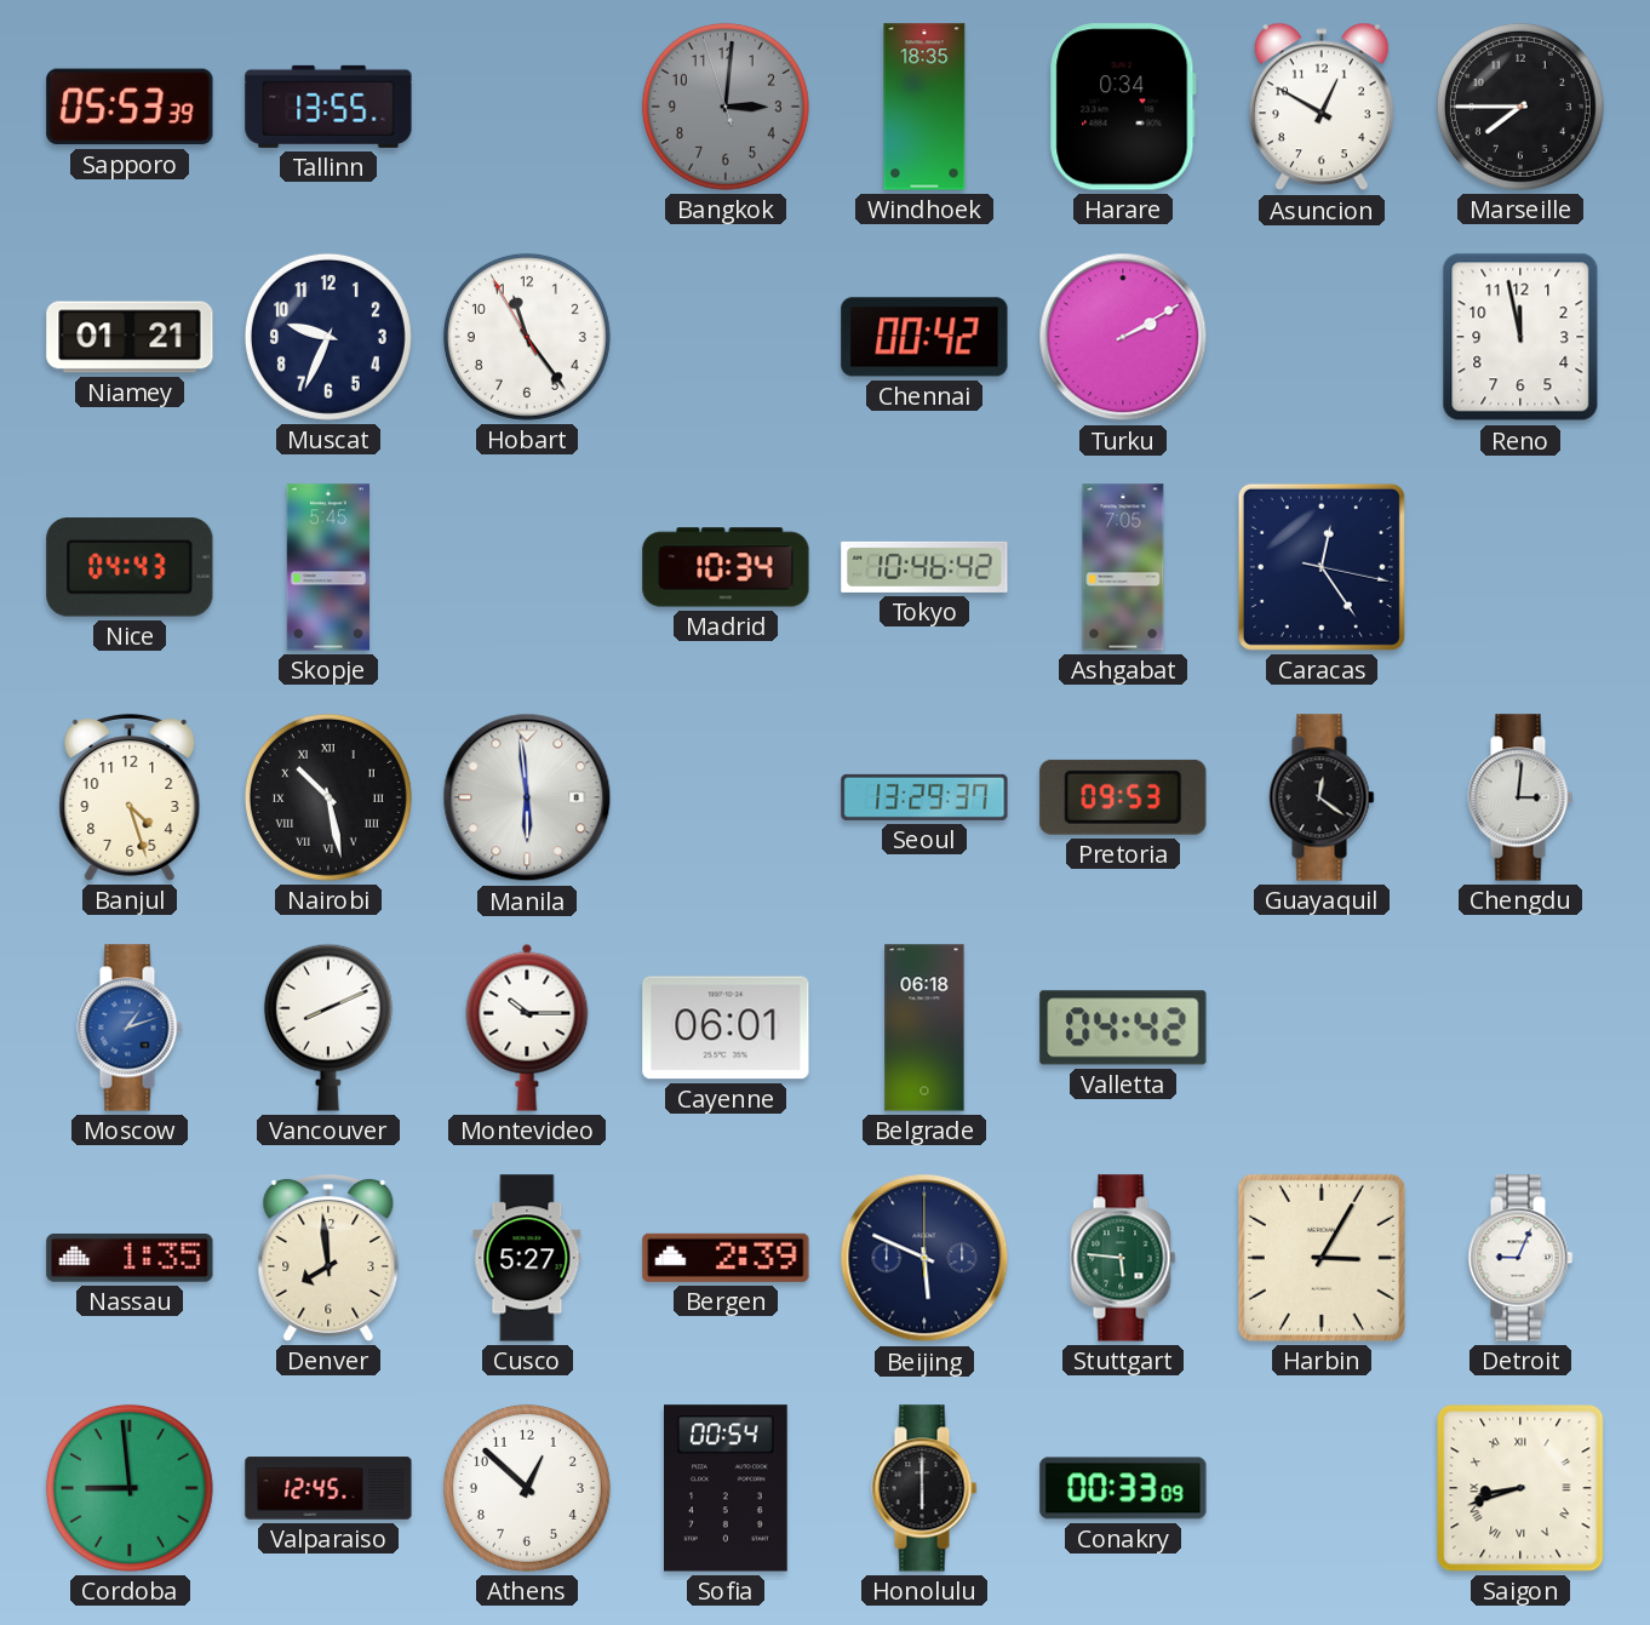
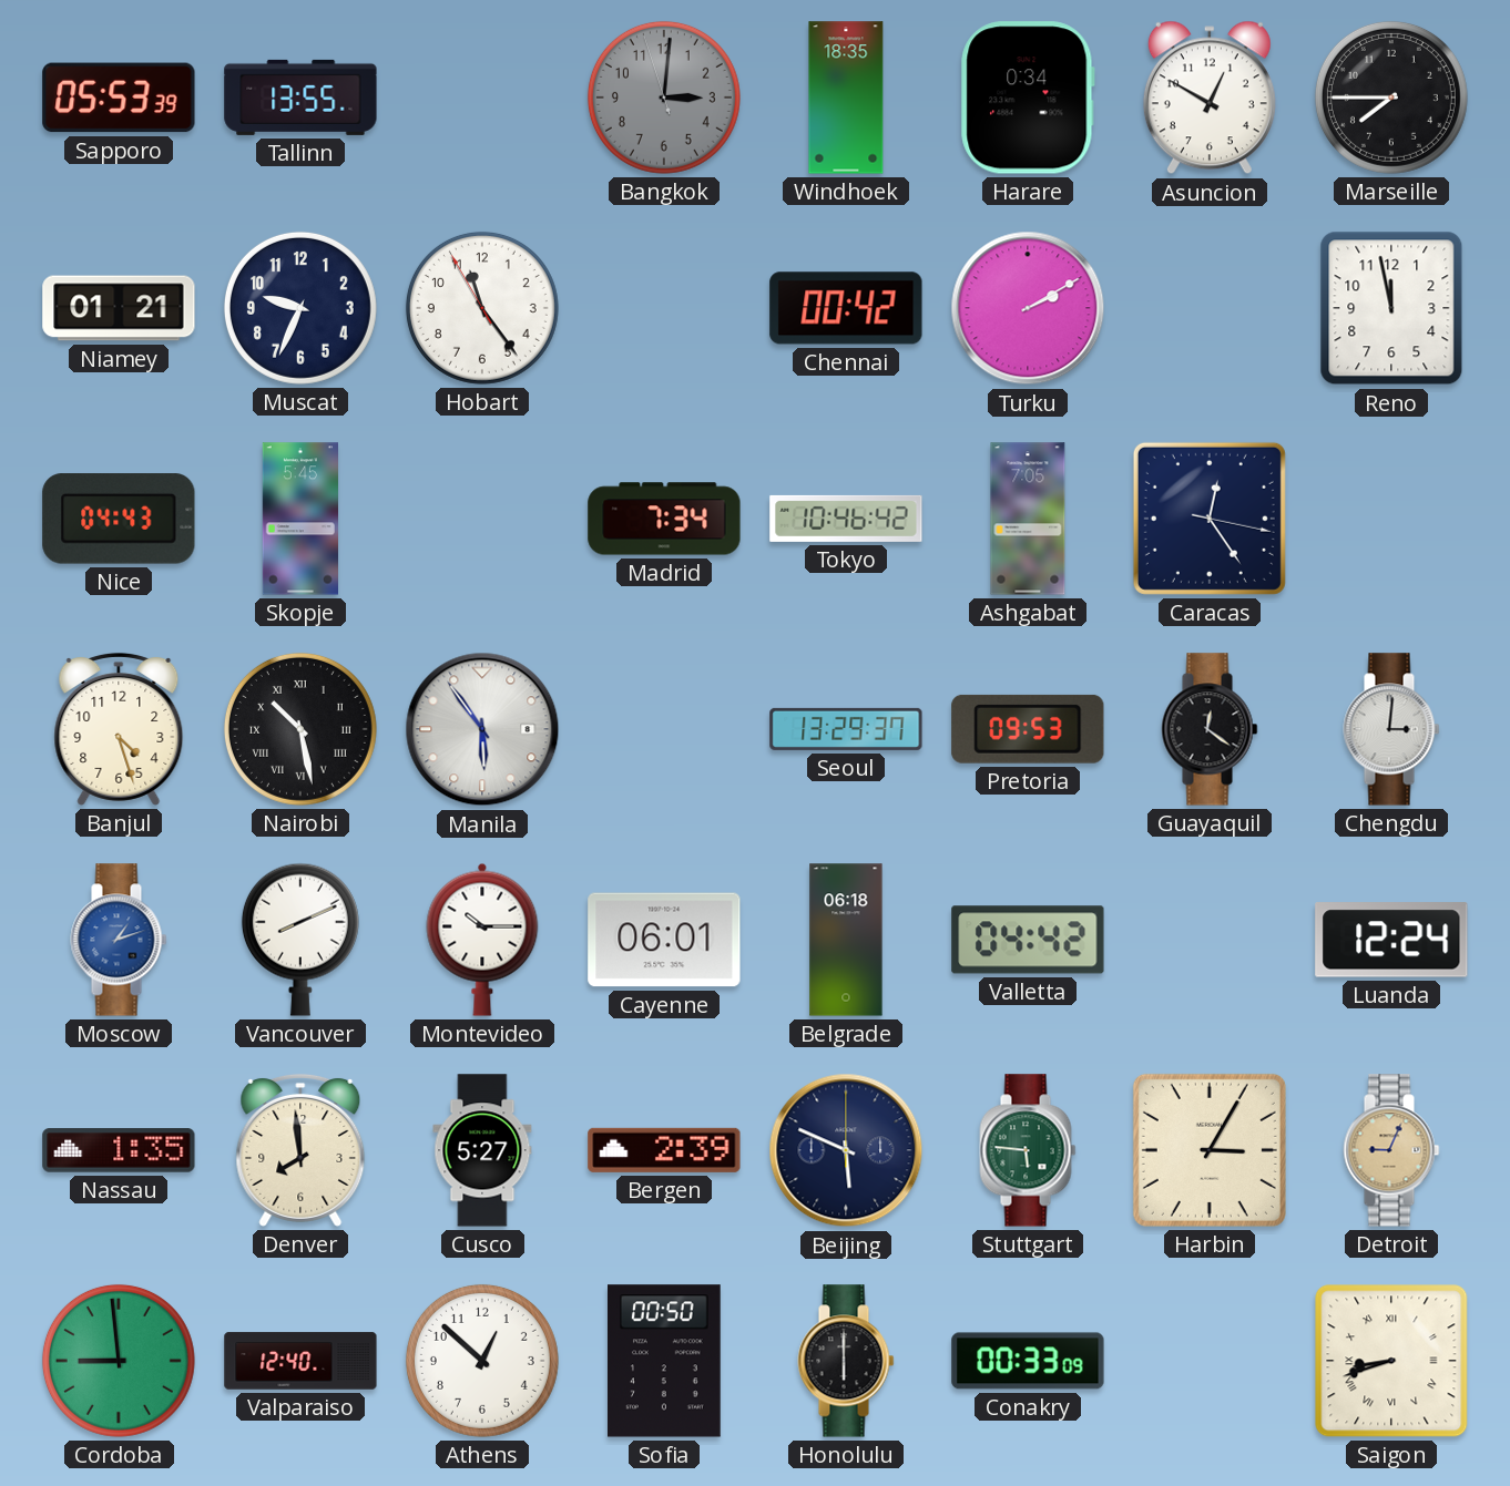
Madrid: 10:34 -> 7:34 (664, 519)
Manila: 5:59 -> 5:54 (482, 729)
Luanda: none -> 12:24 (1391, 940)
Detroit dial: white -> champagne (1391, 1150)
Valparaiso: 12:45 -> 12:40 (300, 1361)
Sofia: 00:54 -> 00:50 (665, 1361)
